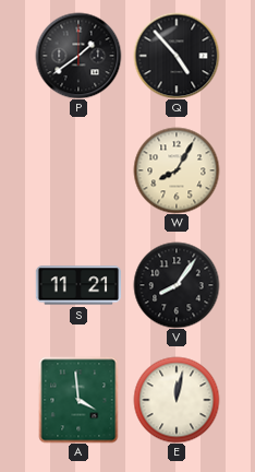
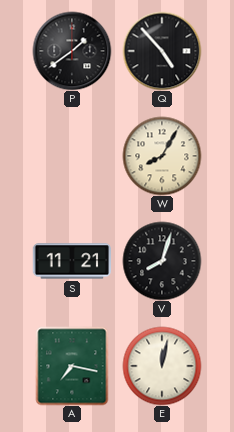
V: 8:06 -> 8:03 (162, 261)
A: 3:59 -> 7:17 (72, 366)
